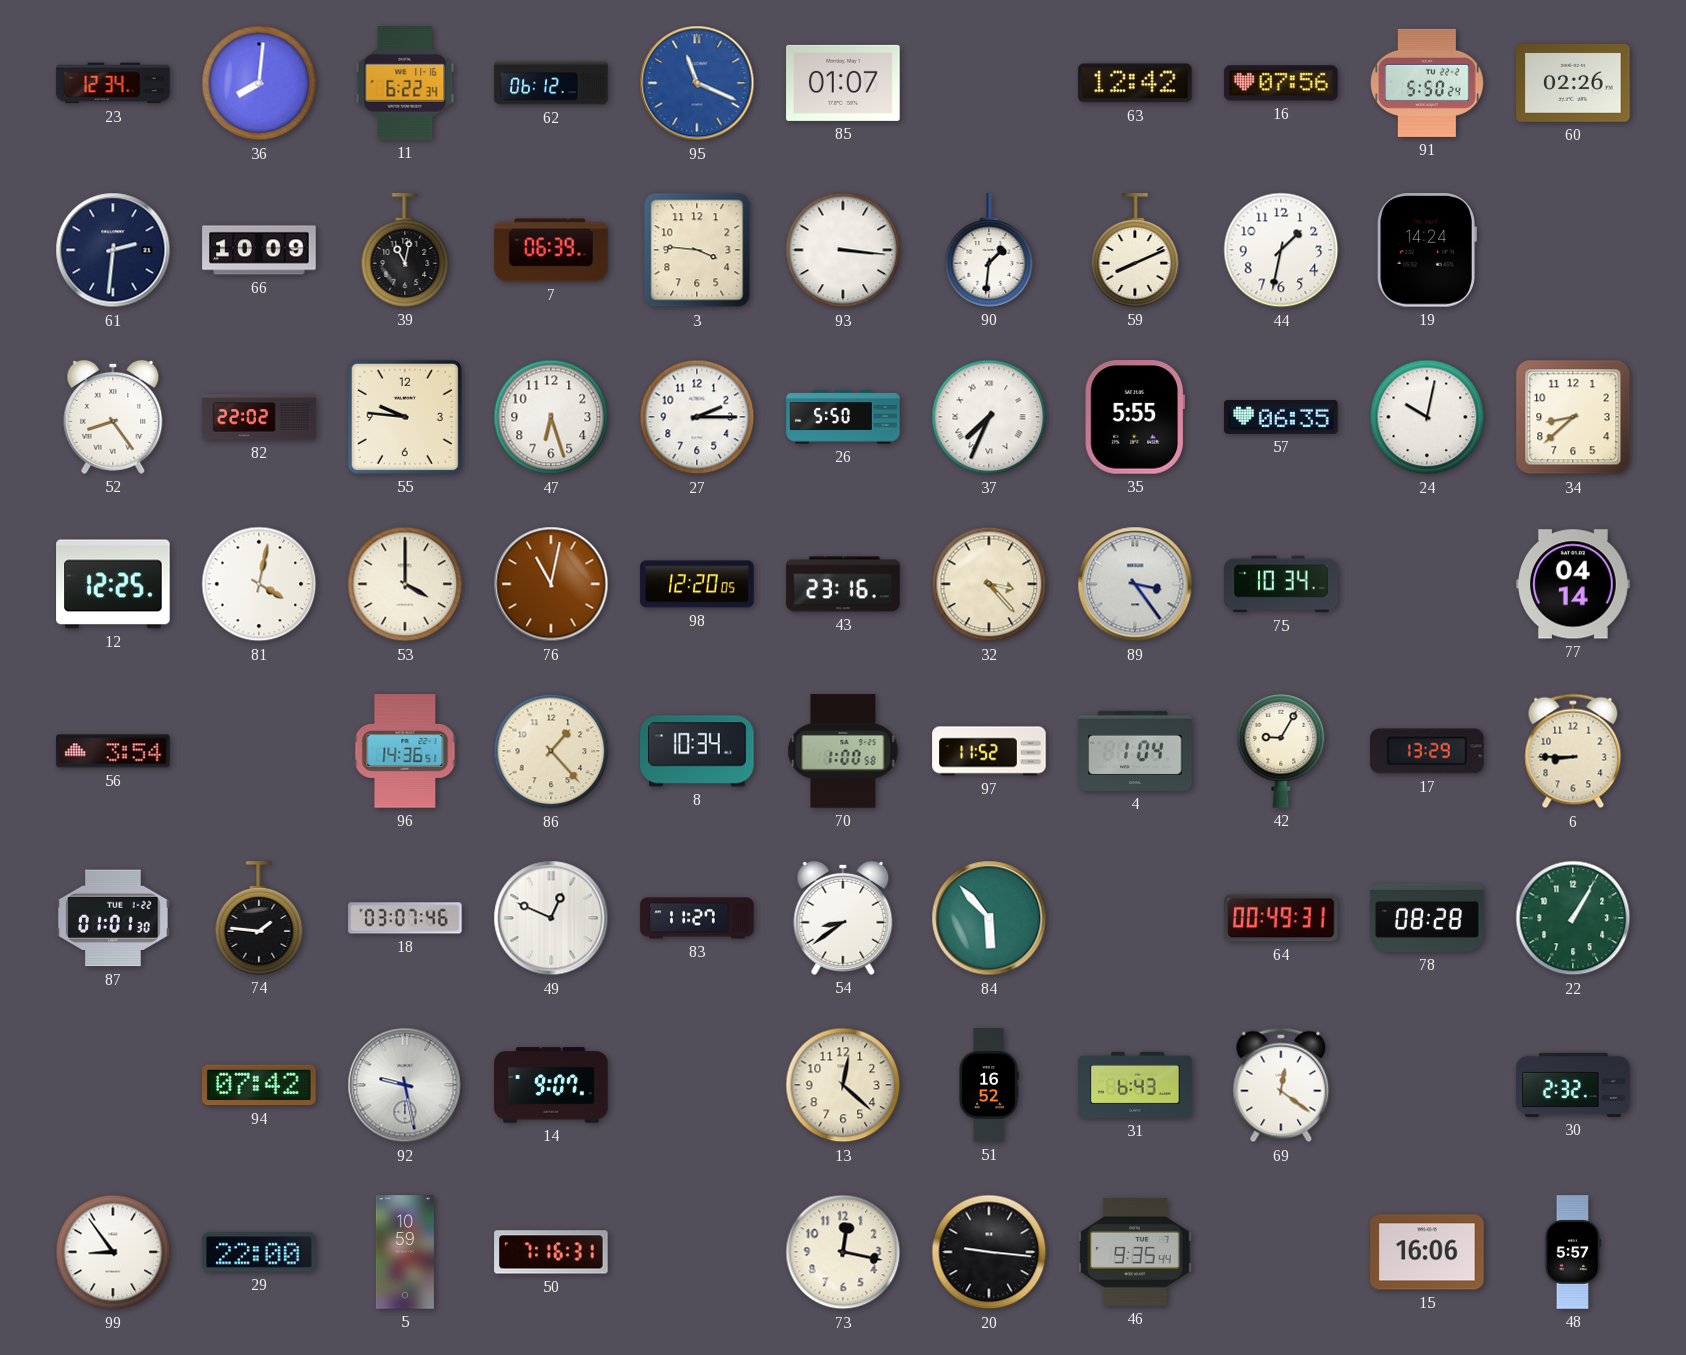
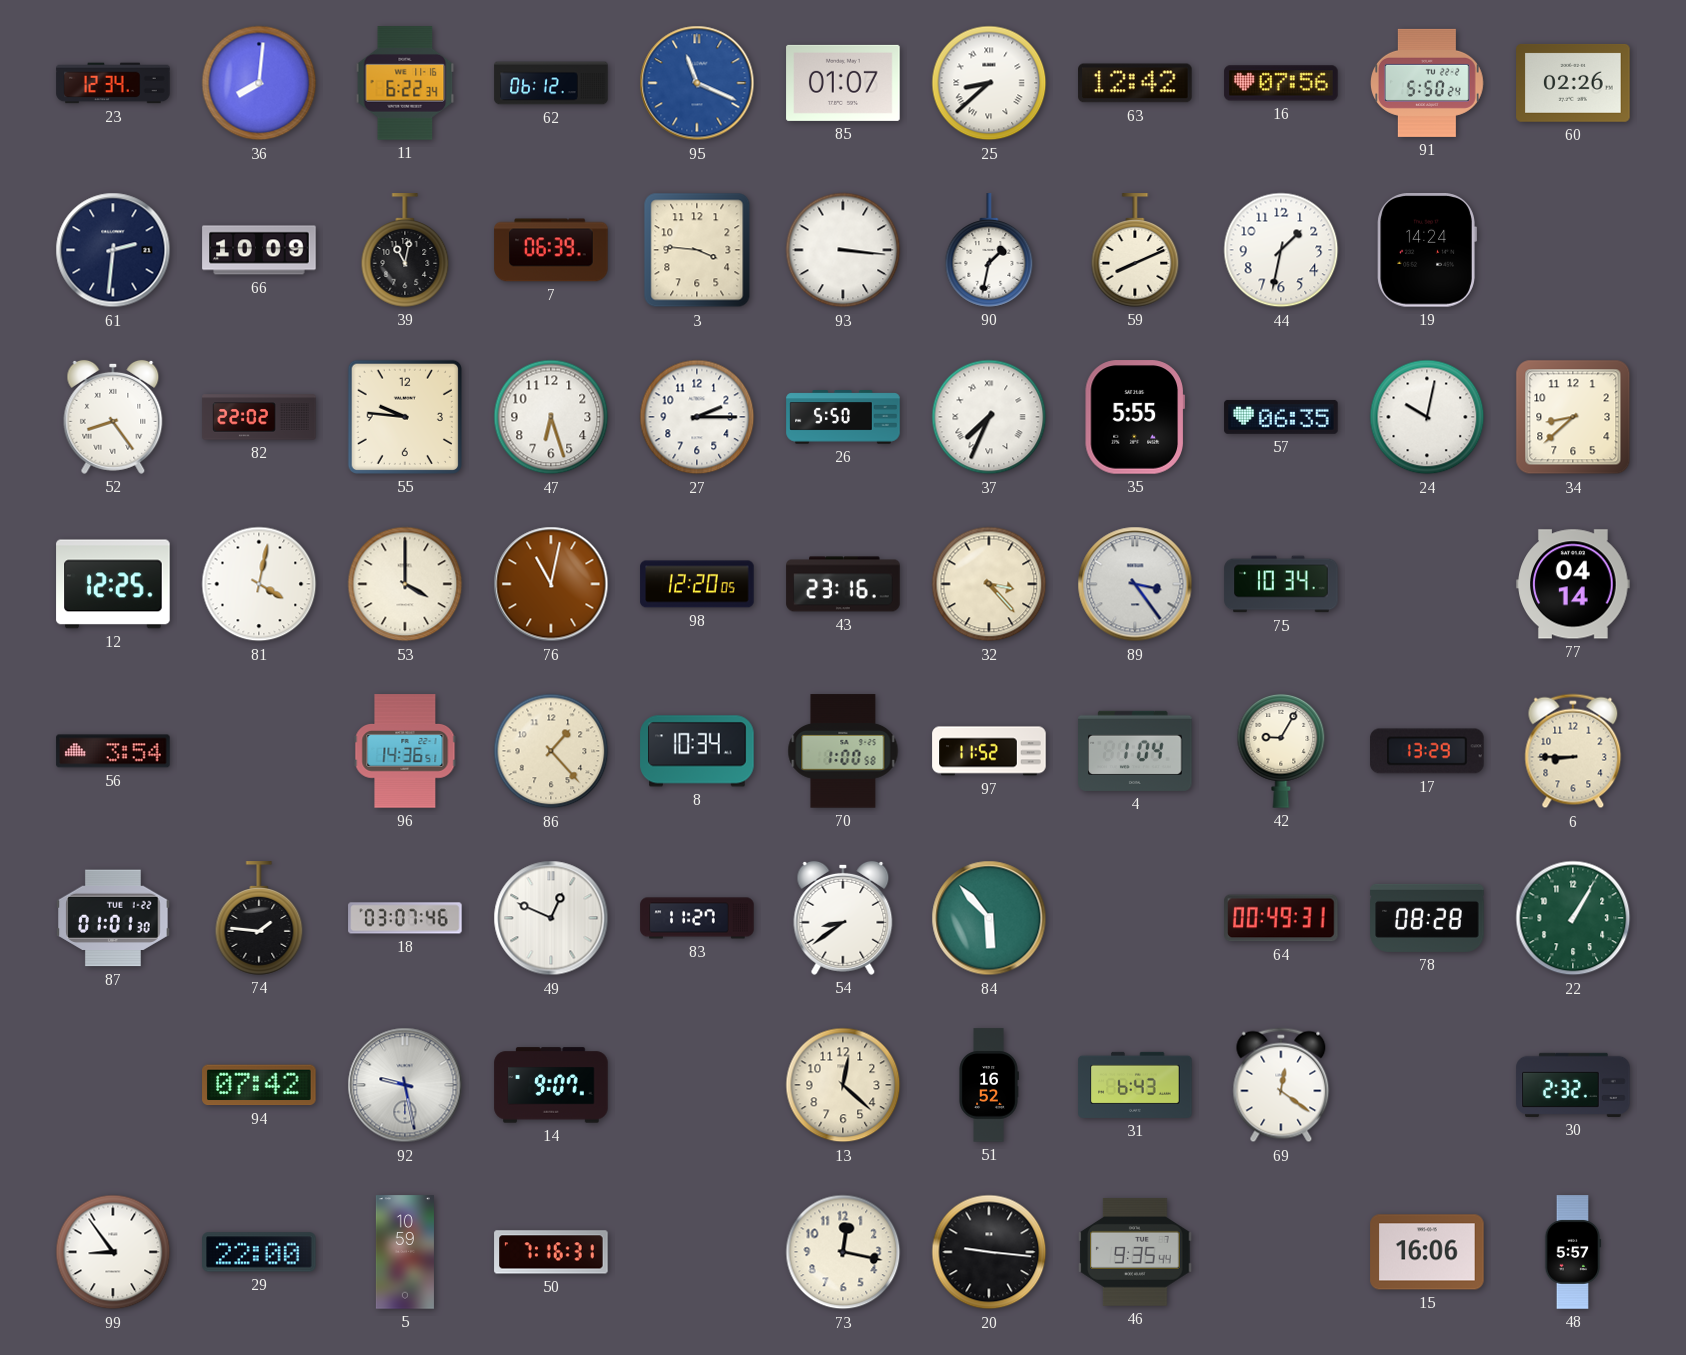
25: none -> 8:38 (989, 83)
90: 1:31 -> 1:32 (989, 250)
